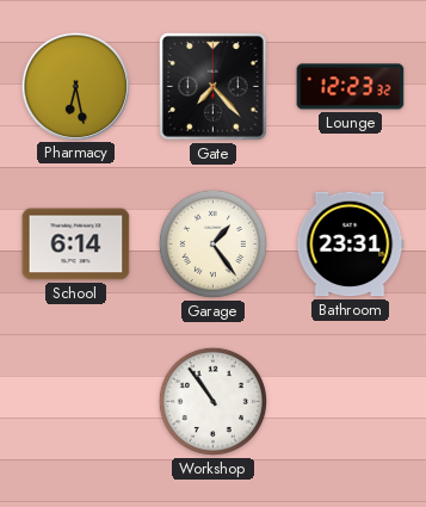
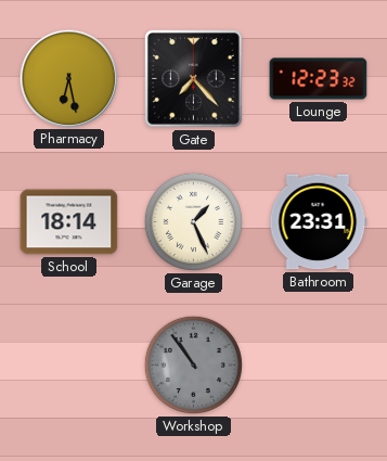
School: 6:14 -> 18:14 (69, 222)
Garage: 1:24 -> 1:26 (193, 221)
Workshop dial: white -> grey (193, 364)
